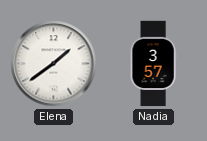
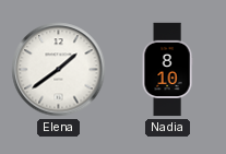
Nadia: 3:57 -> 8:10 (167, 70)
